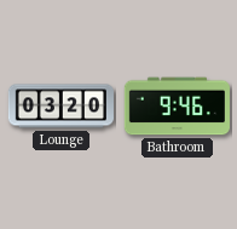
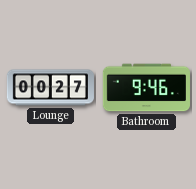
Lounge: 03:20 -> 00:27 (50, 88)
